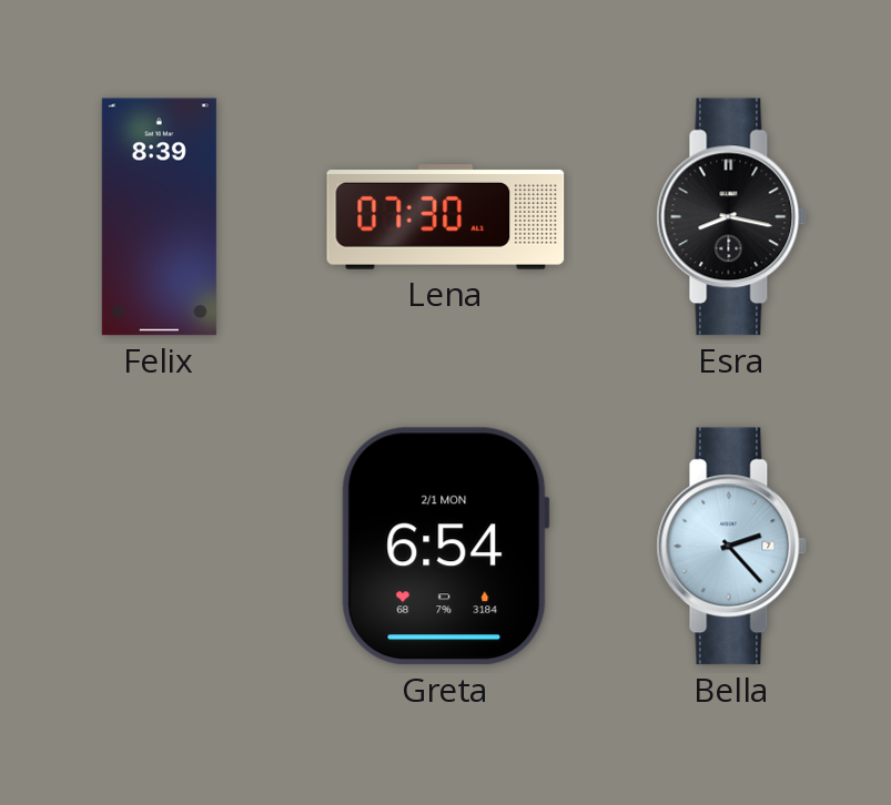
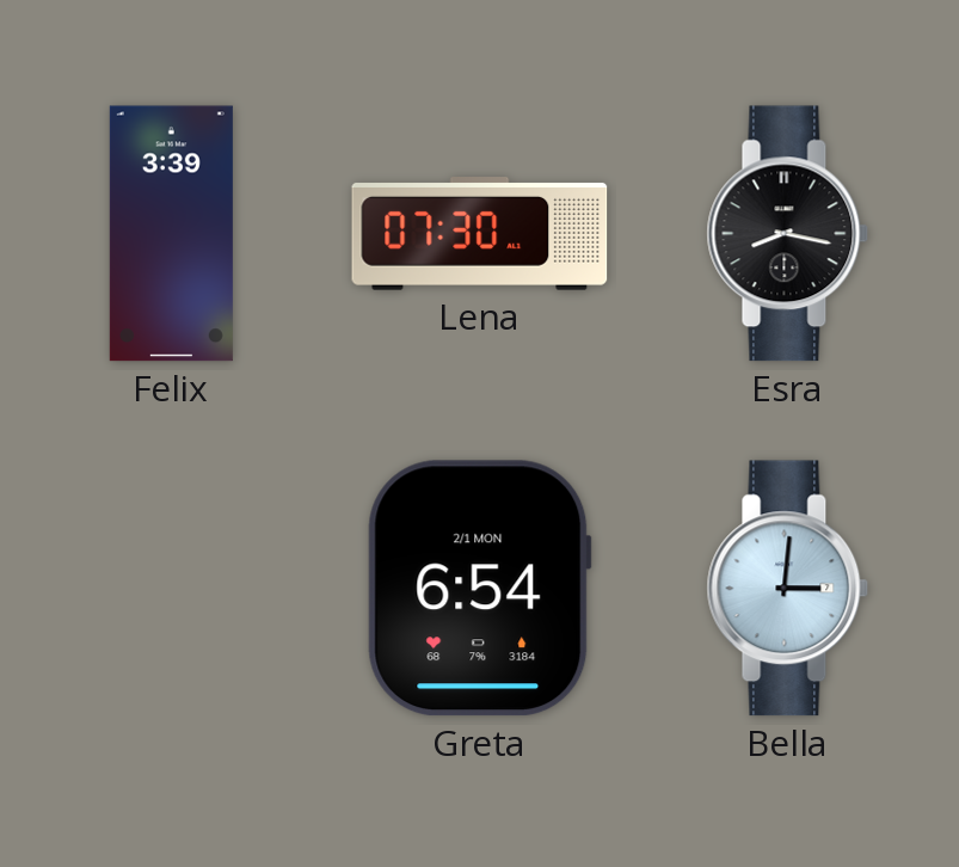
Felix: 8:39 -> 3:39 (171, 234)
Bella: 2:23 -> 3:01 (788, 589)
